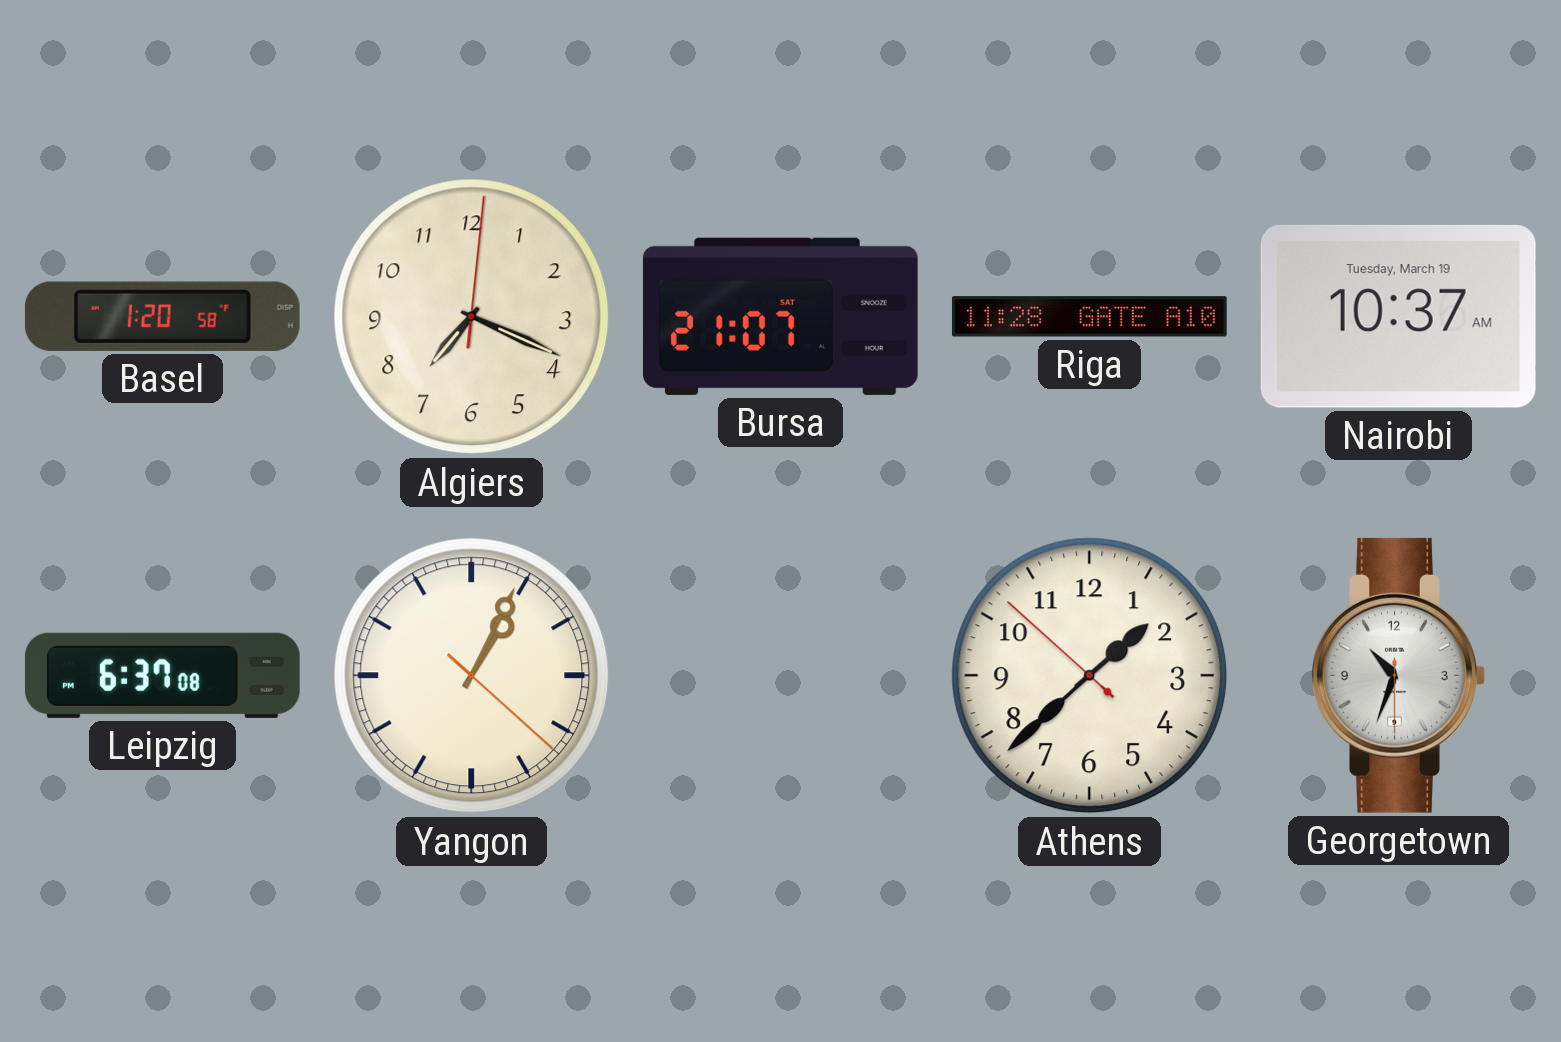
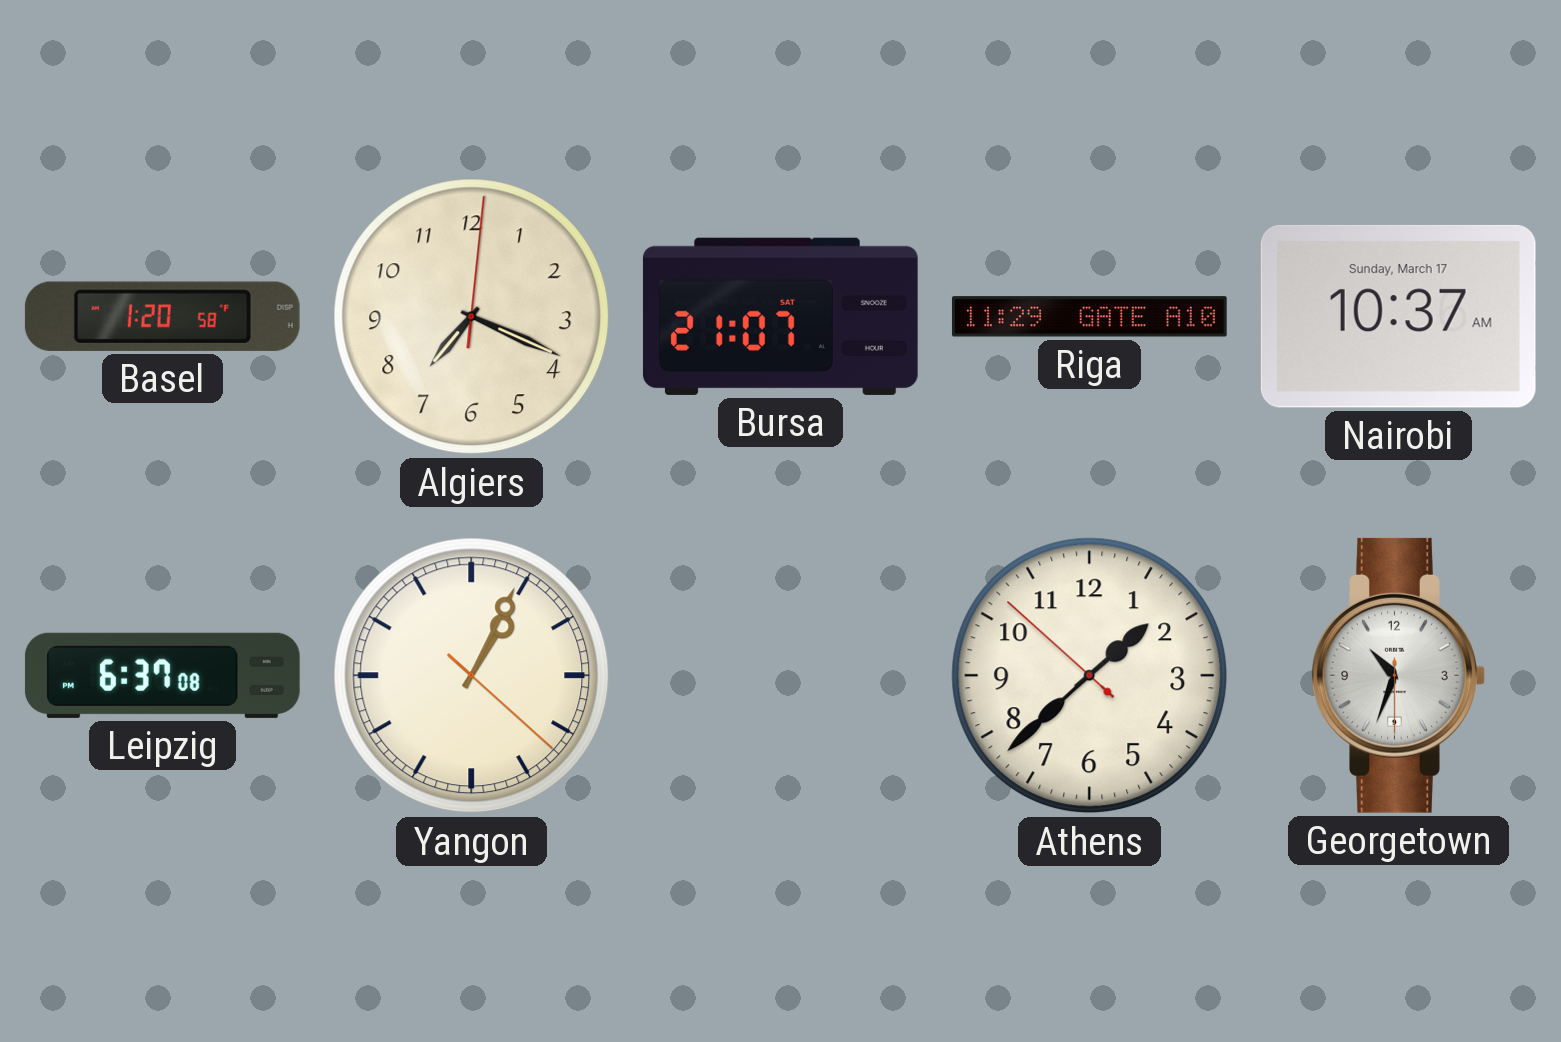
Riga: 11:28 -> 11:29 (1089, 317)
Nairobi date: Tuesday, March 19 -> Sunday, March 17 (1398, 316)
